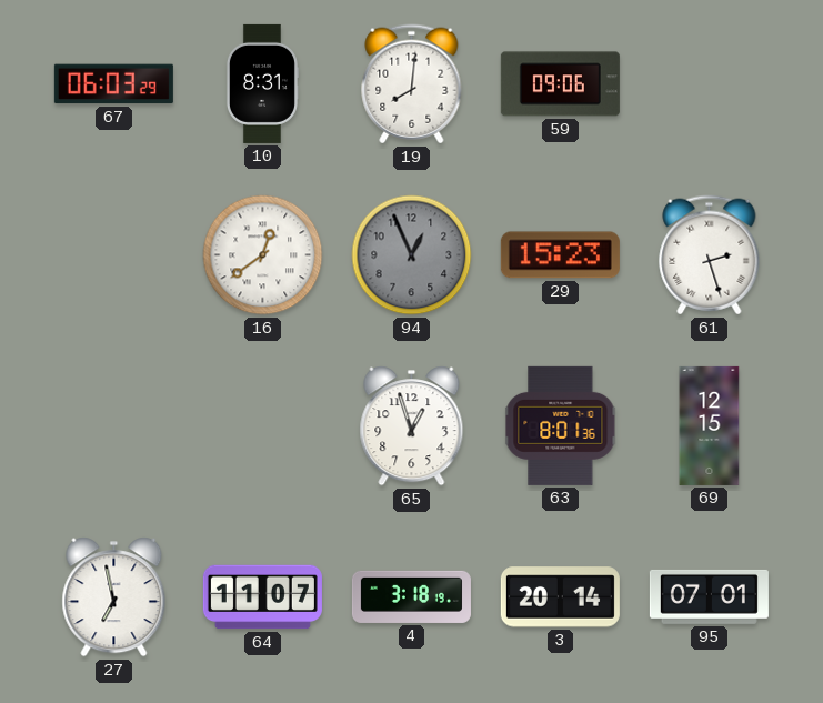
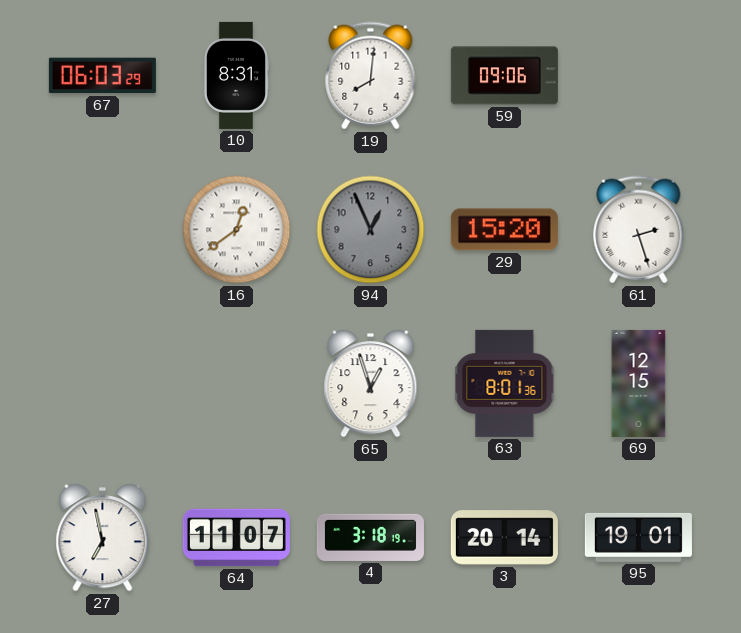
29: 15:23 -> 15:20 (504, 230)
95: 07:01 -> 19:01 (638, 537)
